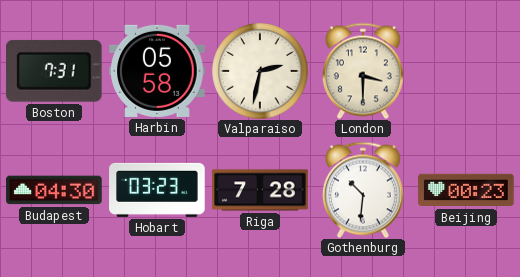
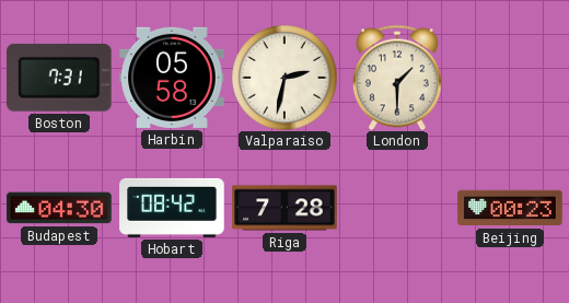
London: 3:30 -> 1:30 (397, 78)
Hobart: 03:23 -> 08:42 (172, 208)
Gothenburg: 10:31 -> none (363, 190)
